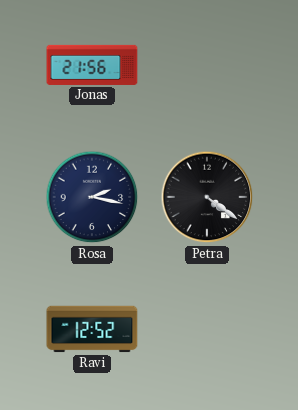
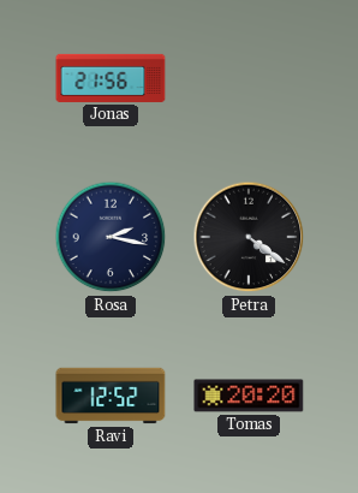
Tomas: none -> 20:20 (249, 396)
